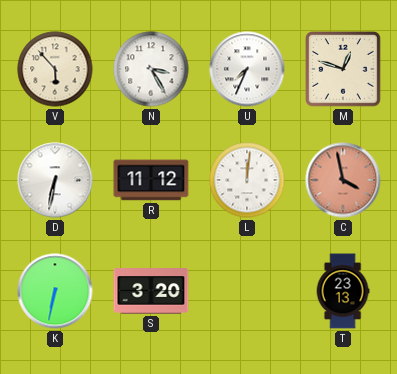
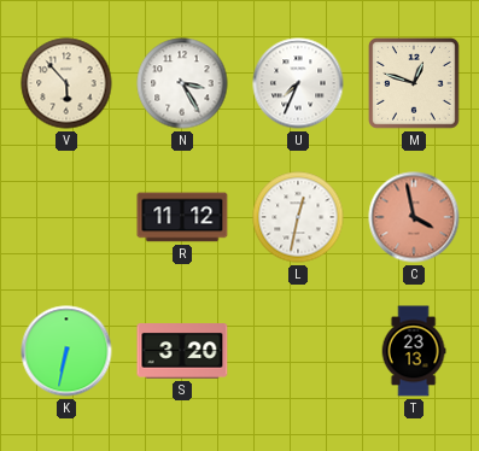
D: 6:32 -> none (55, 180)
L: 12:01 -> 12:32 (298, 217)
